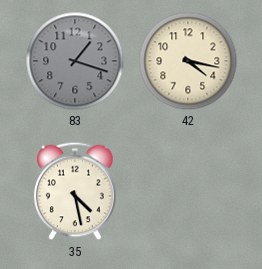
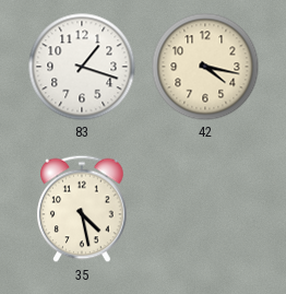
83 dial: grey -> white (82, 67)
